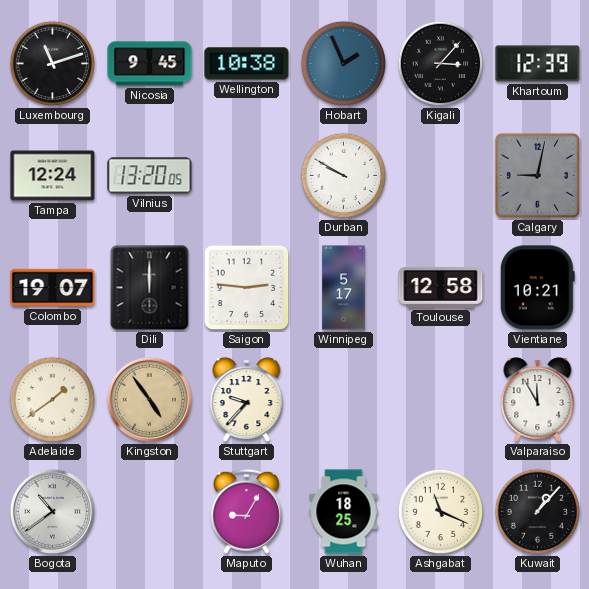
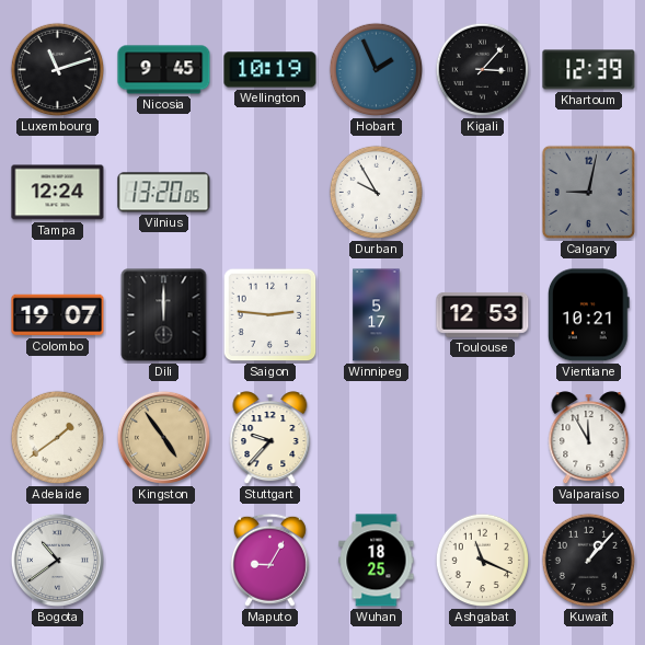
Wellington: 10:38 -> 10:19 (270, 70)
Durban: 9:50 -> 9:55 (377, 193)
Toulouse: 12:58 -> 12:53 (483, 314)
